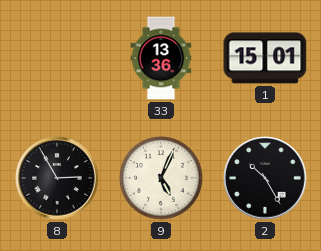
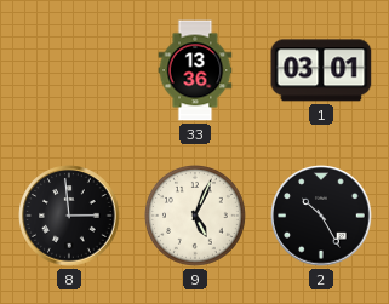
1: 15:01 -> 03:01 (321, 70)
8: 2:55 -> 2:59 (69, 216)
